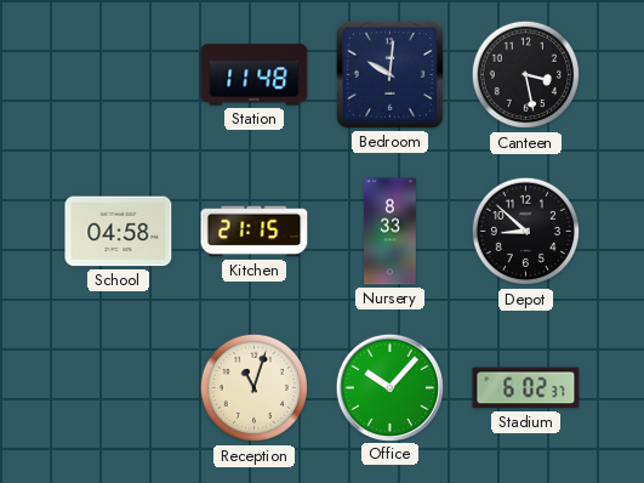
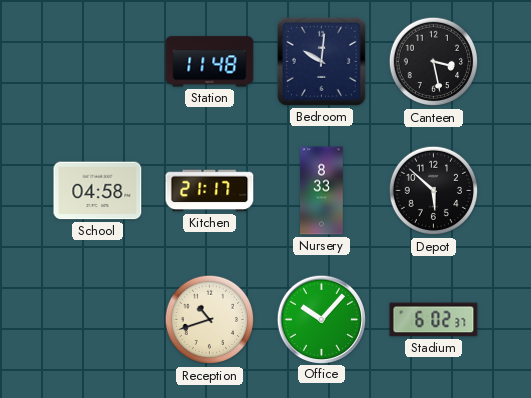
Kitchen: 21:15 -> 21:17 (210, 191)
Depot: 8:52 -> 5:52 (434, 191)
Reception: 11:03 -> 10:42 (210, 320)
